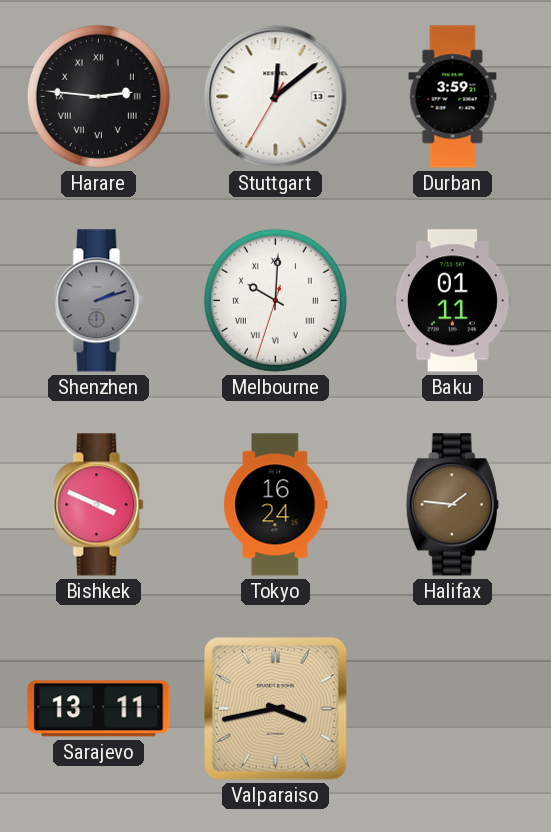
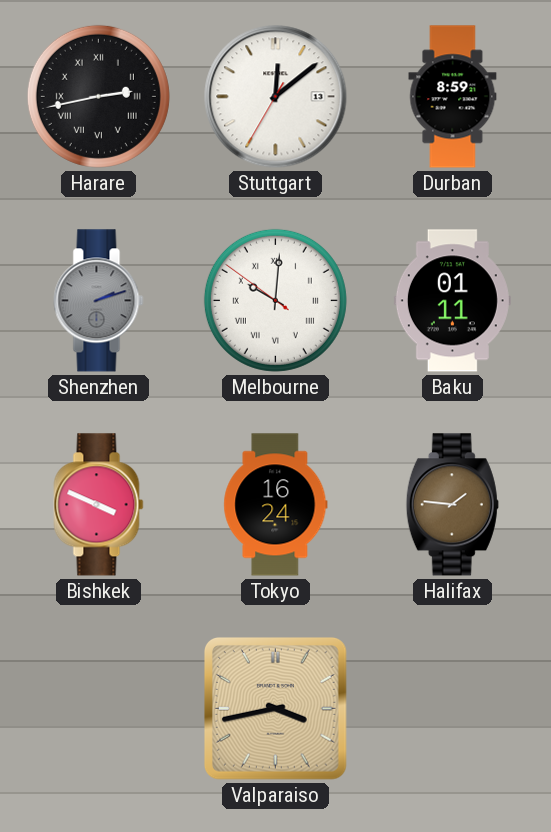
Harare: 2:46 -> 2:43 (98, 96)
Durban: 3:59 -> 8:59 (453, 97)
Melbourne: 10:00:33 -> 10:00:51 (275, 300)
Sarajevo: 13:11 -> none (99, 709)
